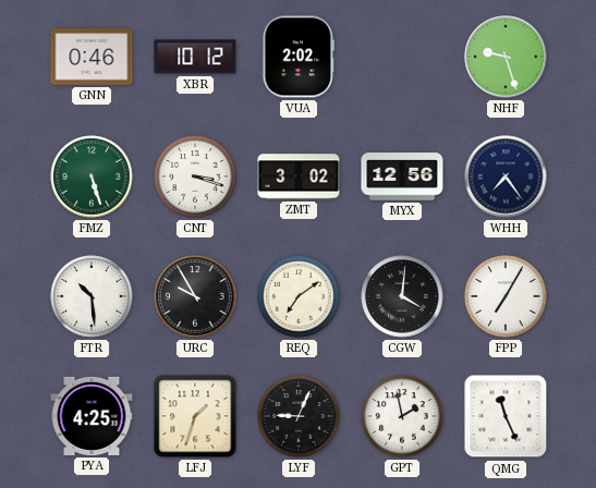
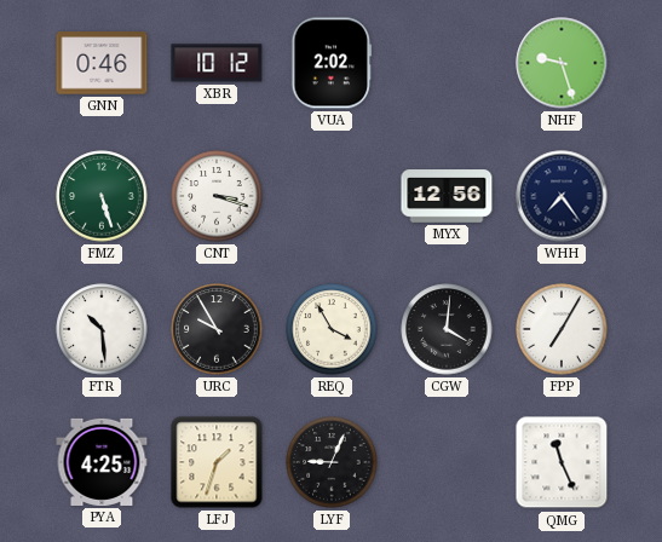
ZMT: 3:02 -> none (299, 176)
REQ: 7:09 -> 3:55 (332, 329)
GPT: 1:58 -> none (402, 416)
